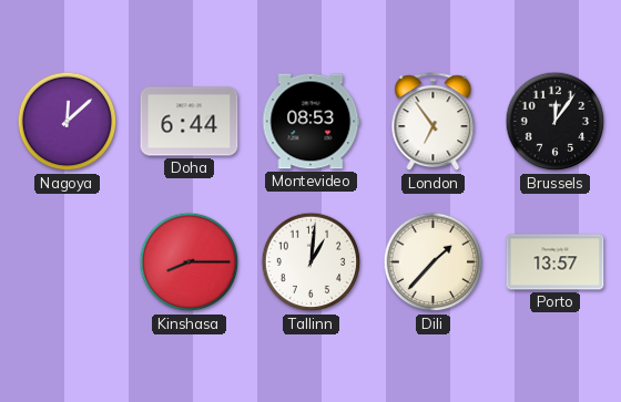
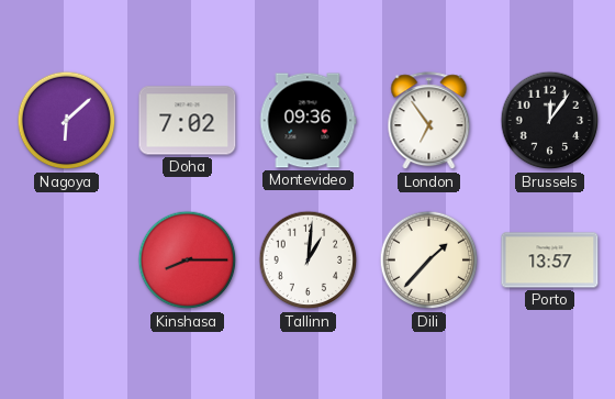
Nagoya: 12:08 -> 6:08 (67, 121)
Doha: 6:44 -> 7:02 (188, 121)
Montevideo: 08:53 -> 09:36 (307, 121)
